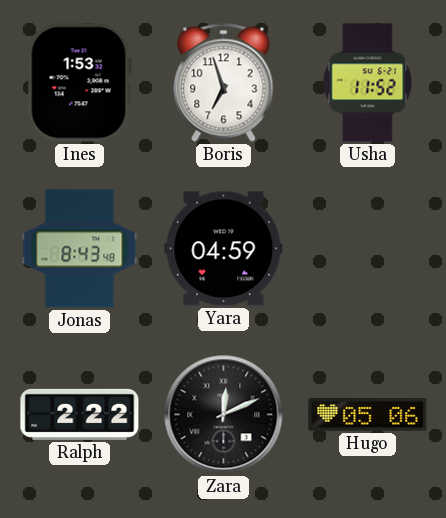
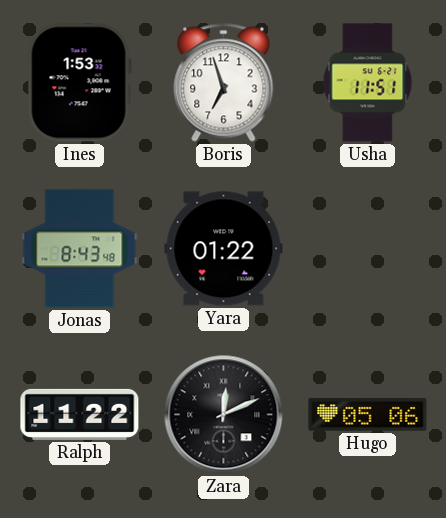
Usha: 11:52 -> 11:51 (368, 83)
Yara: 04:59 -> 01:22 (224, 249)
Ralph: 2:22 -> 11:22 (80, 414)
